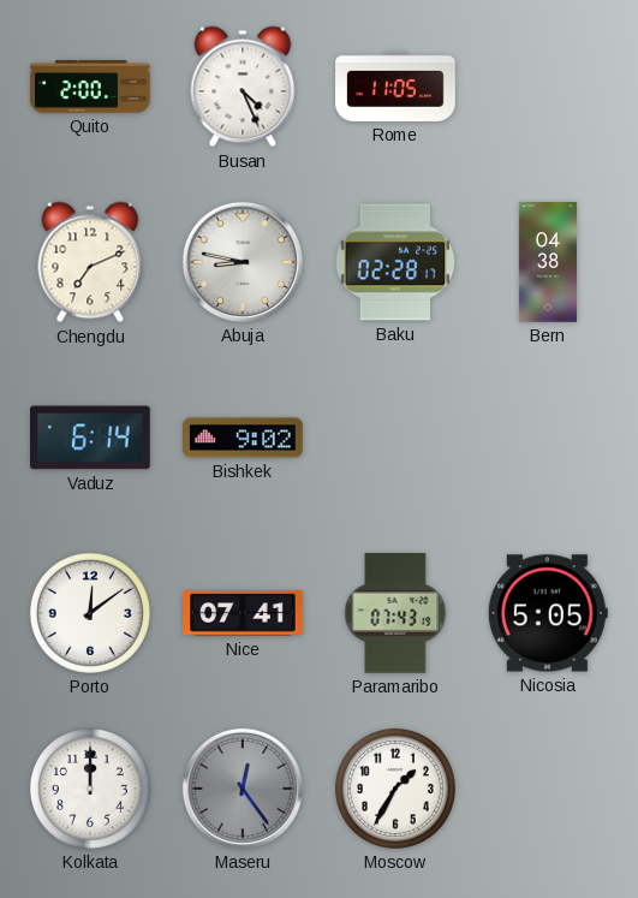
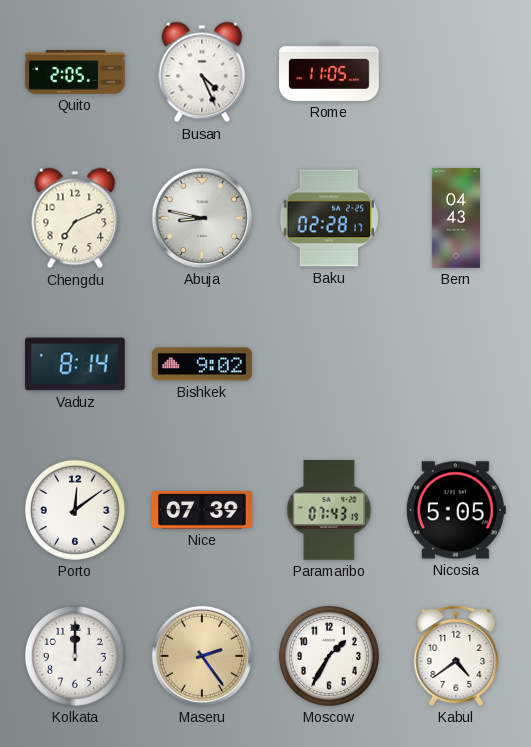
Quito: 2:00 -> 2:05 (75, 72)
Bern: 04:38 -> 04:43 (456, 218)
Vaduz: 6:14 -> 8:14 (76, 364)
Nice: 07:41 -> 07:39 (202, 510)
Maseru: 12:24 -> 2:24 (202, 656)
Maseru dial: grey -> champagne (202, 656)
Kabul: none -> 4:39 (456, 656)
